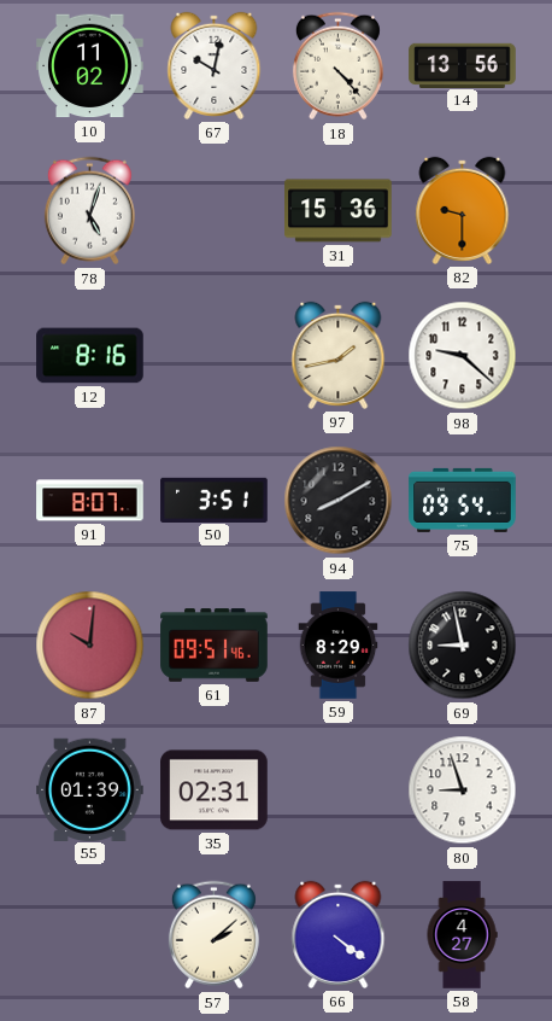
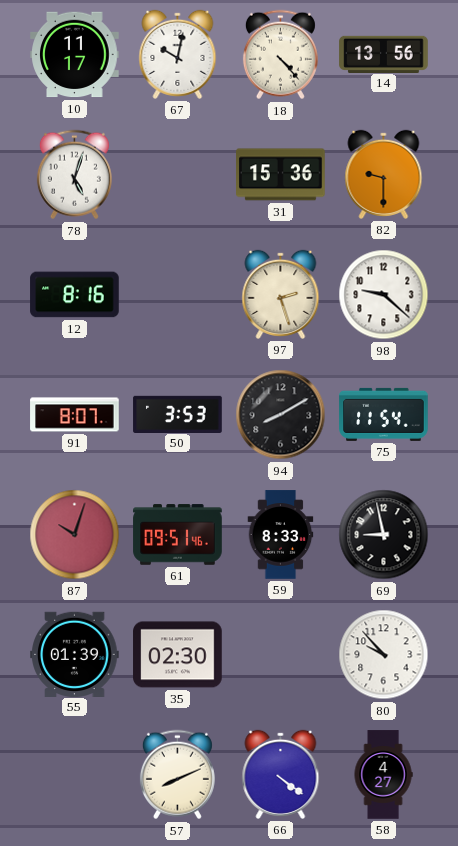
10: 11:02 -> 11:17 (75, 55)
97: 1:43 -> 2:27 (281, 294)
50: 3:51 -> 3:53 (178, 414)
75: 09:54 -> 11:54 (384, 414)
87: 10:01 -> 10:03 (75, 535)
59: 8:29 -> 8:33 (281, 535)
35: 02:31 -> 02:30 (178, 655)
80: 8:57 -> 9:53 (384, 655)
57: 2:08 -> 8:11 (177, 775)
